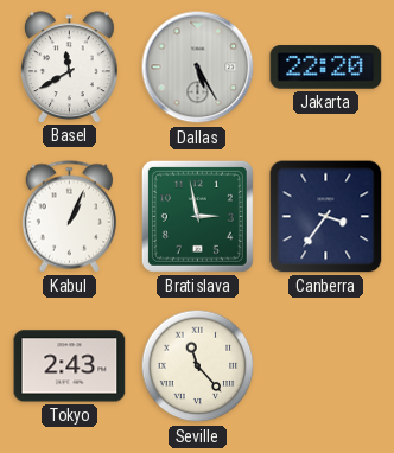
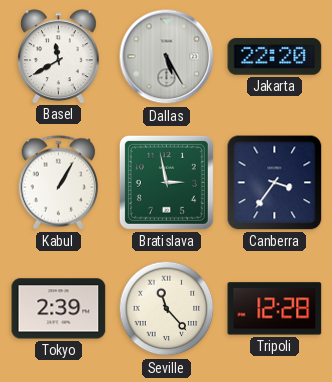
Kabul: 1:04 -> 1:05 (58, 183)
Tokyo: 2:43 -> 2:39 (59, 309)
Tripoli: none -> 12:28 (275, 309)
